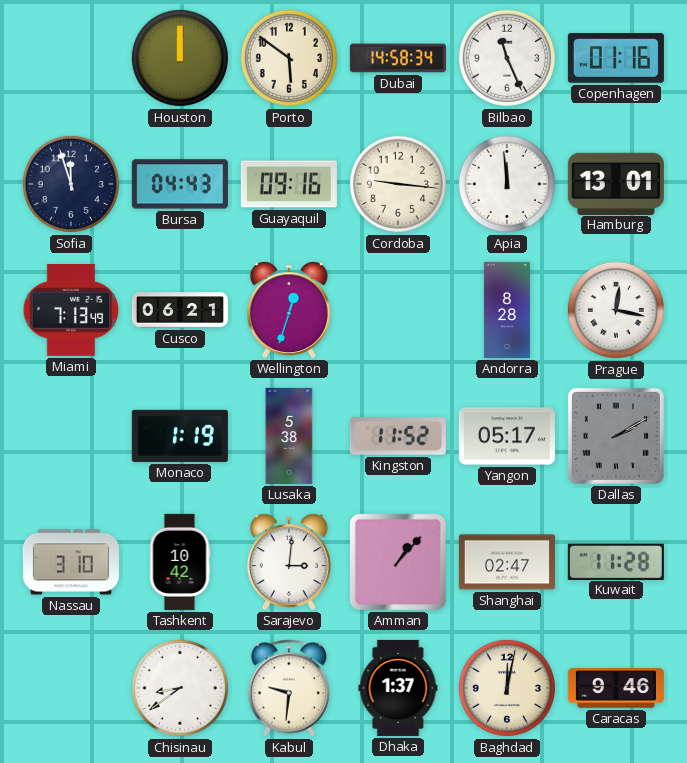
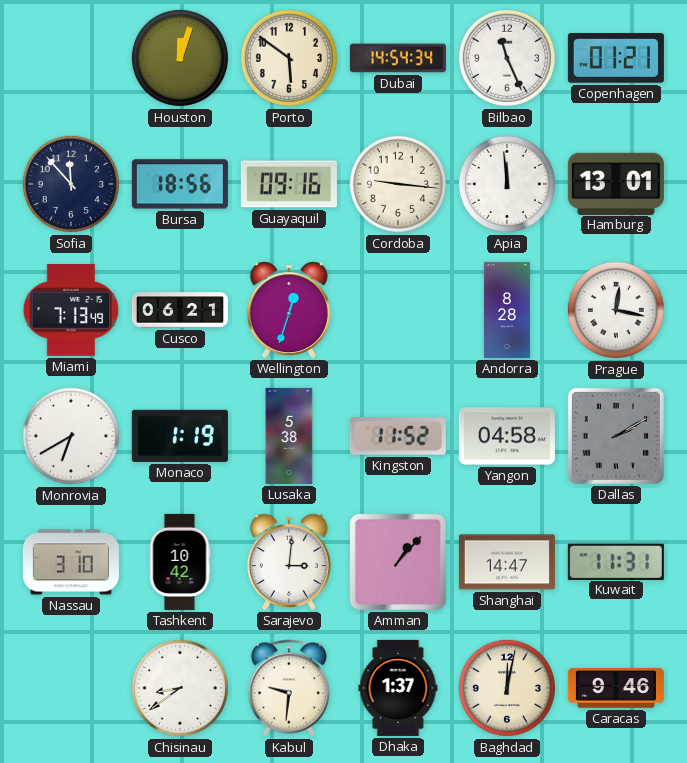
Houston: 12:00 -> 12:03 (180, 58)
Dubai: 14:58 -> 14:54 (398, 58)
Copenhagen: 01:16 -> 01:21 (616, 59)
Sofia: 11:57 -> 11:53 (71, 184)
Bursa: 04:43 -> 18:56 (180, 184)
Monrovia: none -> 6:40 (71, 436)
Yangon: 05:17 -> 04:58 (507, 436)
Shanghai: 02:47 -> 14:47 (507, 562)
Kuwait: 11:28 -> 11:31 (616, 561)
